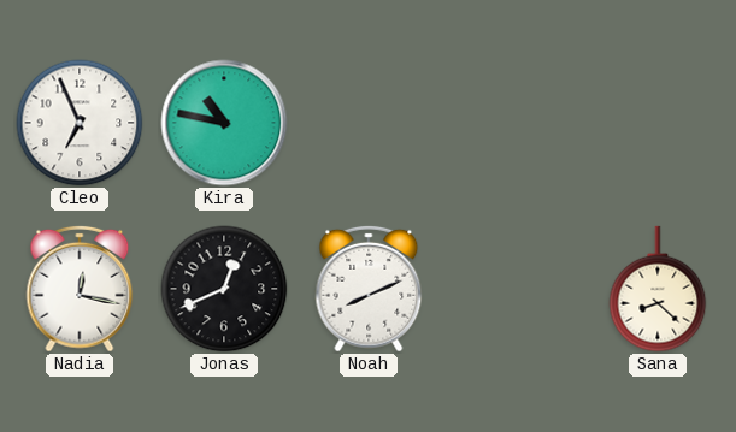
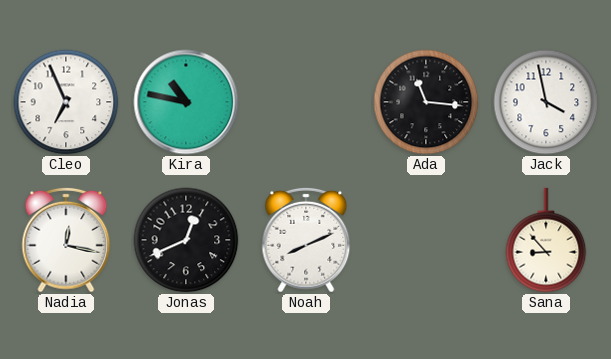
Ada: none -> 11:16 (426, 102)
Jack: none -> 3:58 (546, 102)
Sana: 8:22 -> 8:53 (546, 240)
